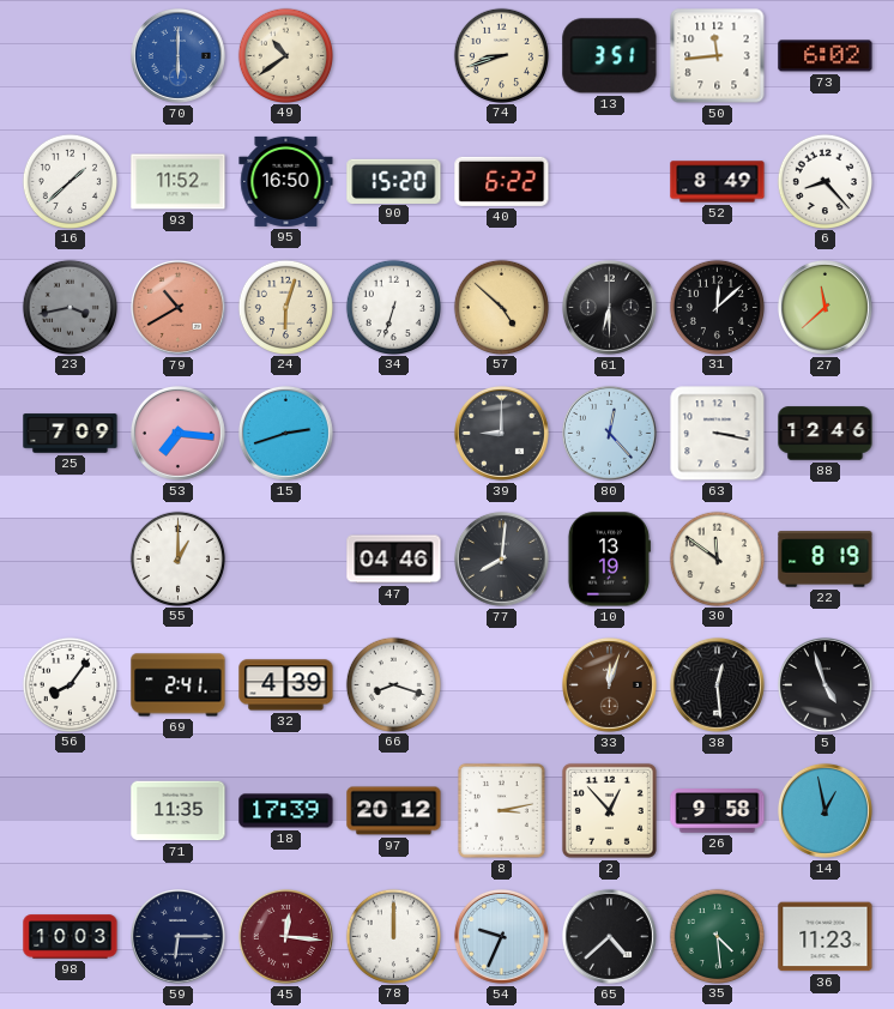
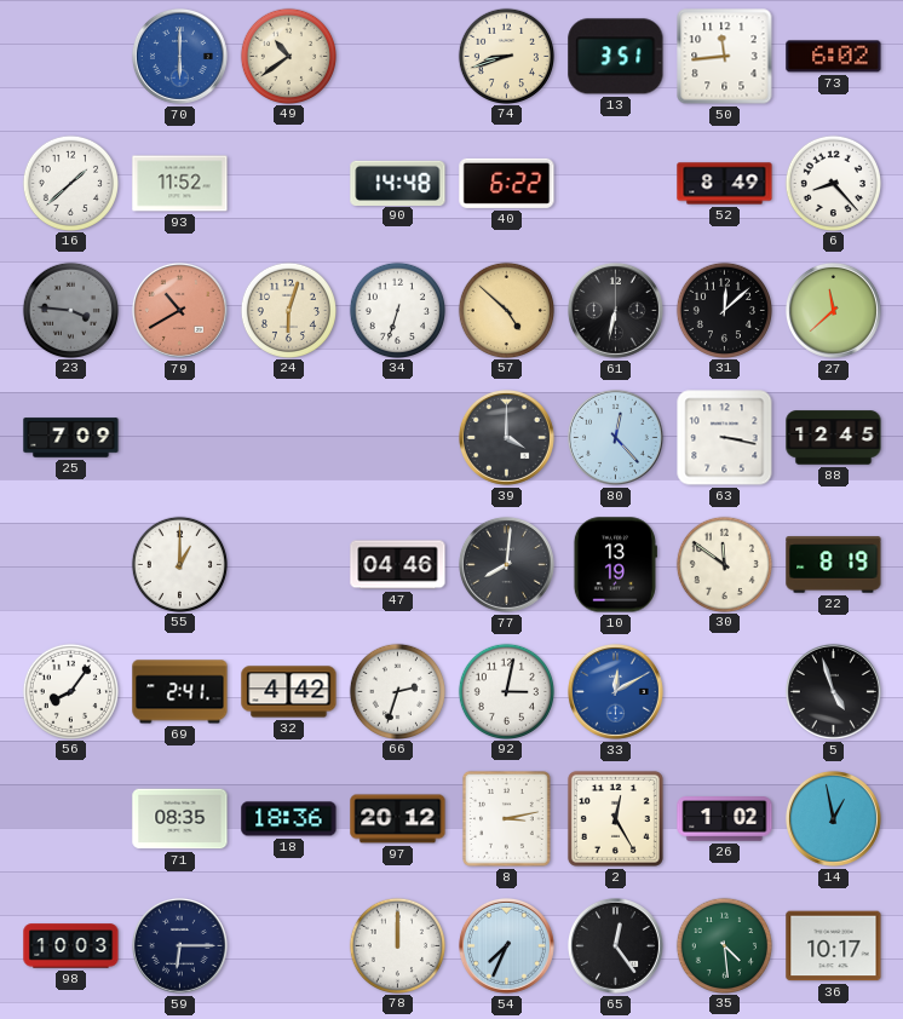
95: 16:50 -> none (286, 181)
90: 15:20 -> 14:48 (398, 183)
23: 3:43 -> 3:46 (70, 310)
61: 6:30 -> 6:32 (615, 310)
53: 7:16 -> none (177, 433)
15: 2:42 -> none (285, 433)
39: 9:00 -> 4:00 (506, 437)
88: 12:46 -> 12:45 (834, 438)
32: 4:39 -> 4:42 (289, 692)
66: 8:18 -> 2:33 (397, 691)
92: none -> 3:02 (506, 691)
33: 12:03 -> 12:10 (615, 691)
33 dial: brown -> blue (615, 691)
38: 12:29 -> none (717, 684)
71: 11:35 -> 08:35 (180, 819)
18: 17:39 -> 18:36 (289, 819)
2: 12:53 -> 12:25 (615, 818)
26: 9:58 -> 1:02 (725, 819)
45: 12:16 -> none (285, 936)
54: 9:34 -> 7:34 (506, 945)
65: 4:38 -> 12:24 (615, 945)
36: 11:23 -> 10:17 (834, 946)
